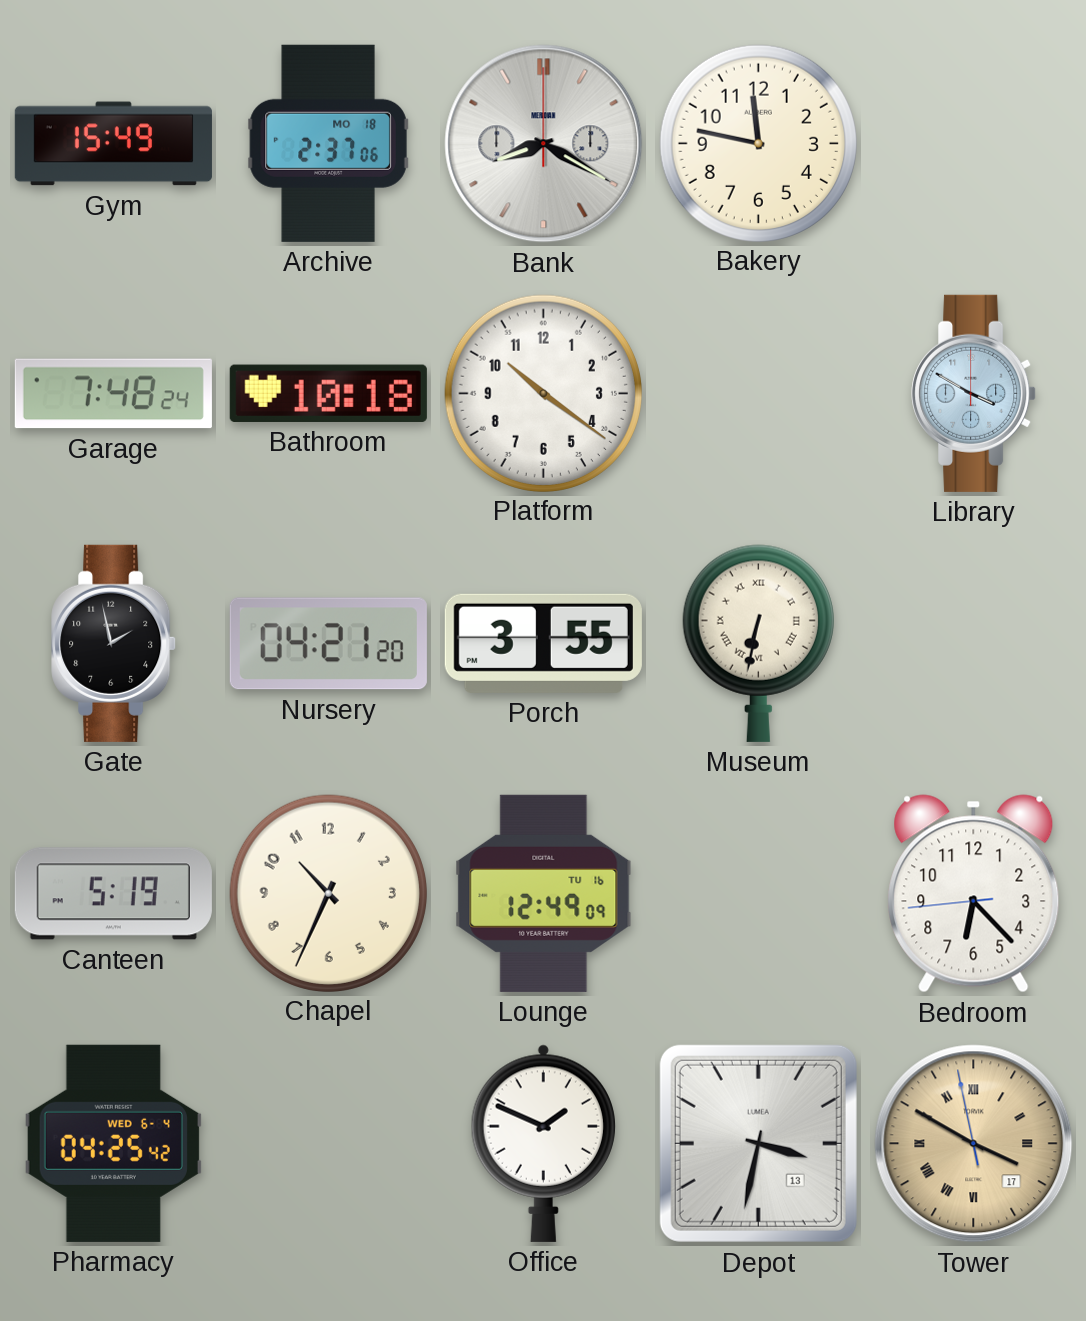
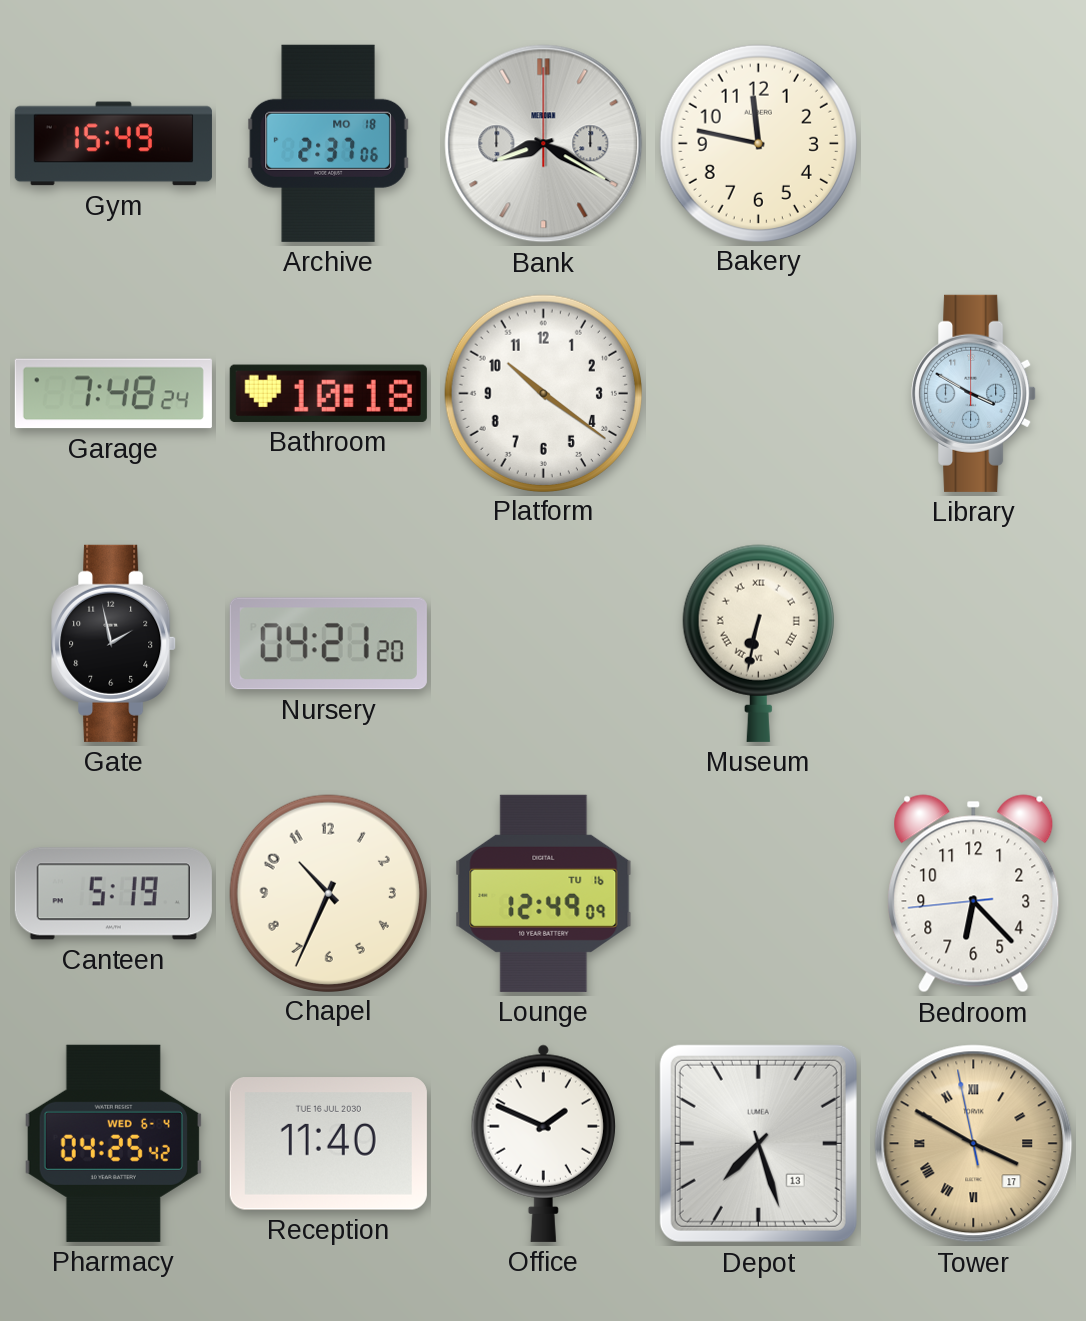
Porch: 3:55 -> none (543, 643)
Reception: none -> 11:40 (328, 1144)
Depot: 3:32 -> 7:27 (758, 1143)
